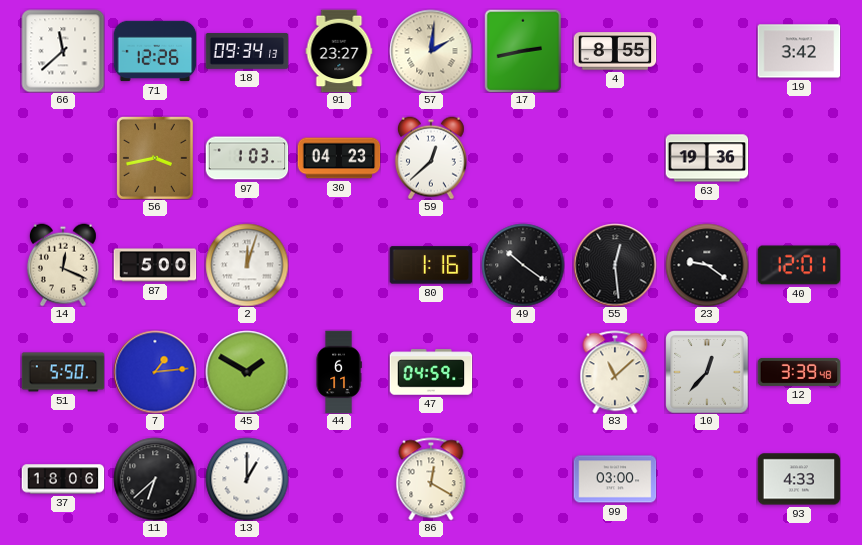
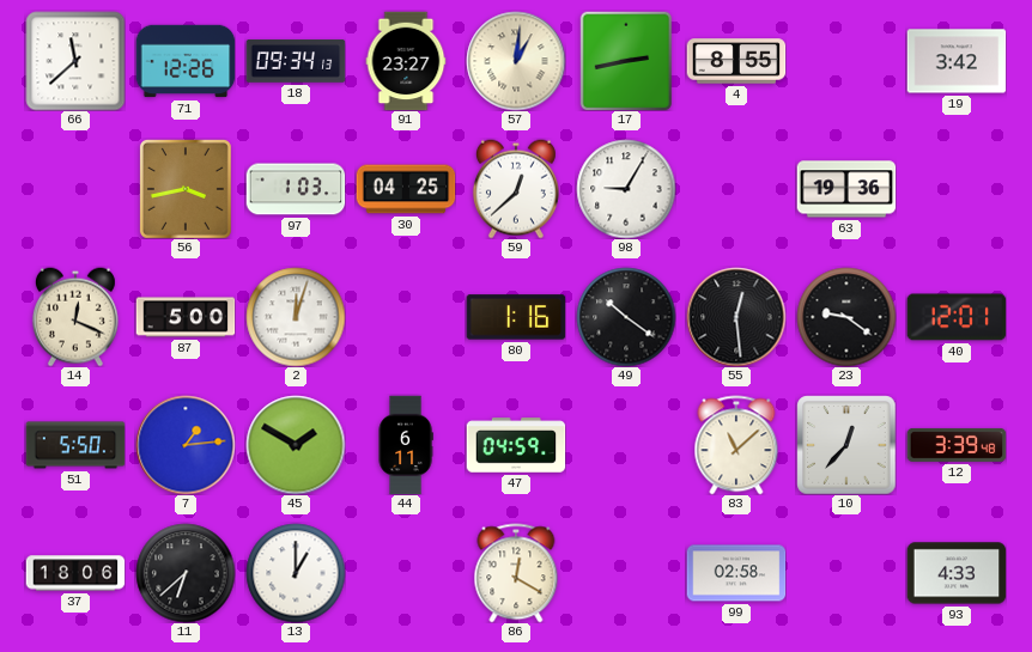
57: 2:01 -> 1:01 (516, 61)
30: 04:23 -> 04:25 (406, 189)
98: none -> 9:05 (626, 189)
99: 03:00 -> 02:58 (736, 573)
